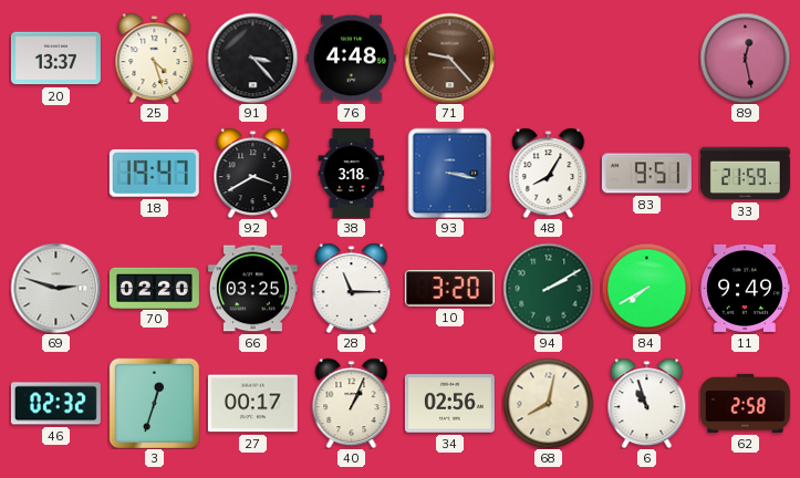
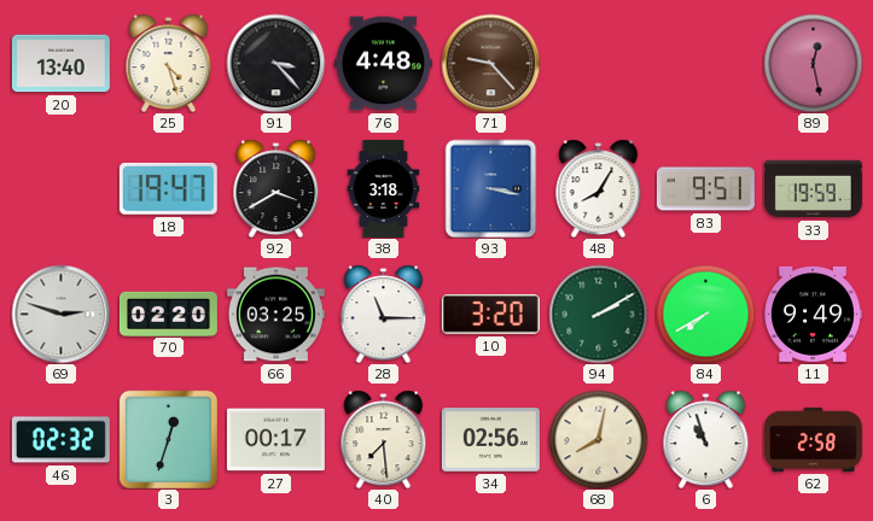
20: 13:37 -> 13:40 (60, 64)
33: 21:59 -> 19:59 (813, 189)
40: 1:04 -> 7:29 (384, 439)
